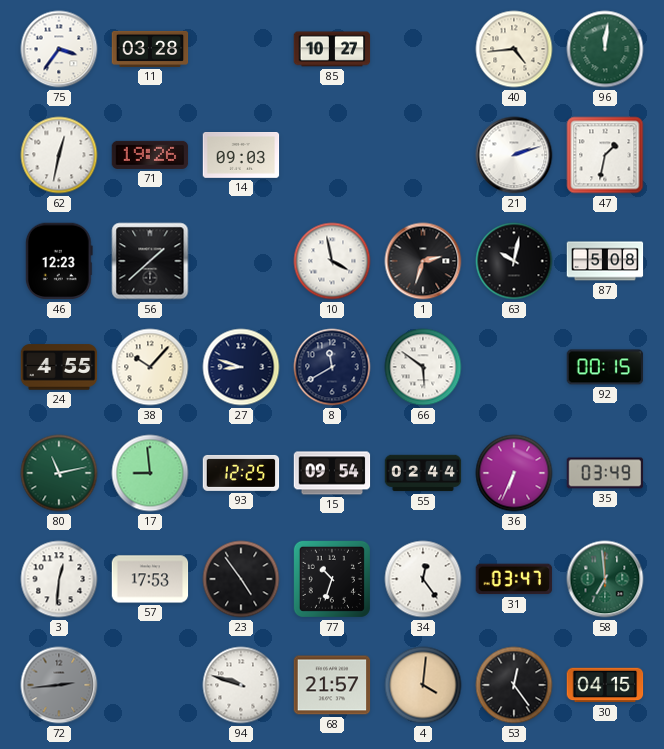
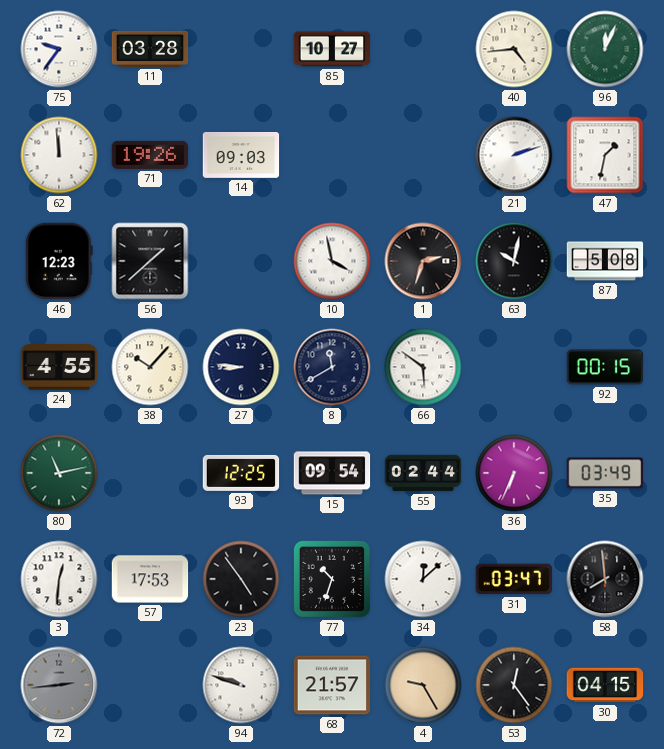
75: 3:36 -> 9:36 (59, 49)
96: 12:01 -> 12:04 (605, 49)
62: 12:32 -> 11:59 (59, 155)
27: 8:48 -> 8:46 (241, 367)
17: 8:59 -> none (150, 473)
34: 12:24 -> 12:08 (423, 579)
58: 6:59 -> 7:59 (605, 579)
58 dial: green -> black (605, 579)
4: 4:01 -> 9:25 (423, 685)
